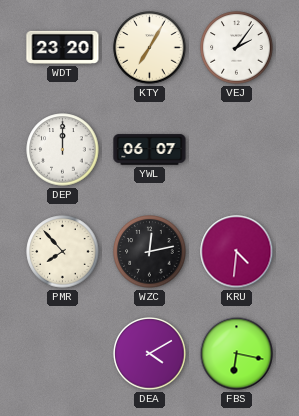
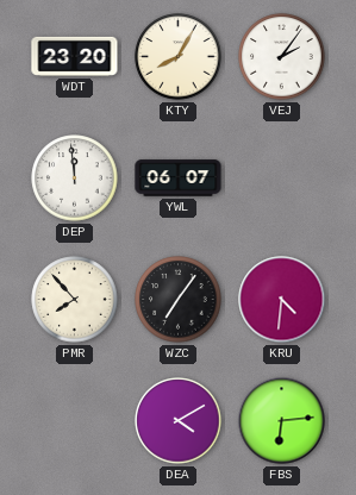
KTY: 7:05 -> 8:05 (179, 57)
DEP: 12:00 -> 11:59 (75, 178)
WZC: 12:13 -> 7:06 (179, 300)
FBS: 6:17 -> 6:14 (282, 421)
